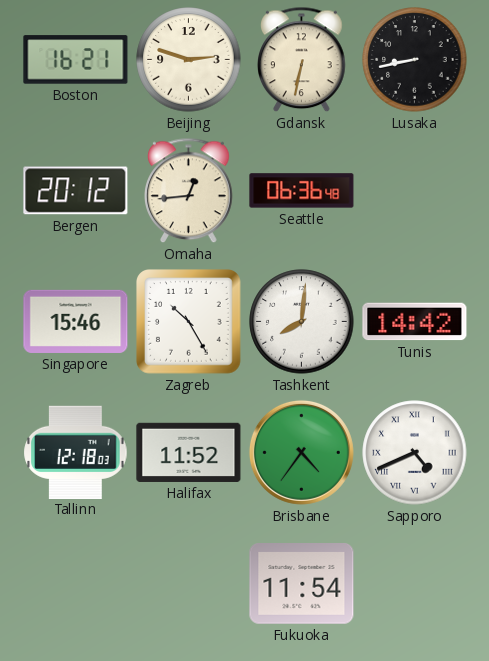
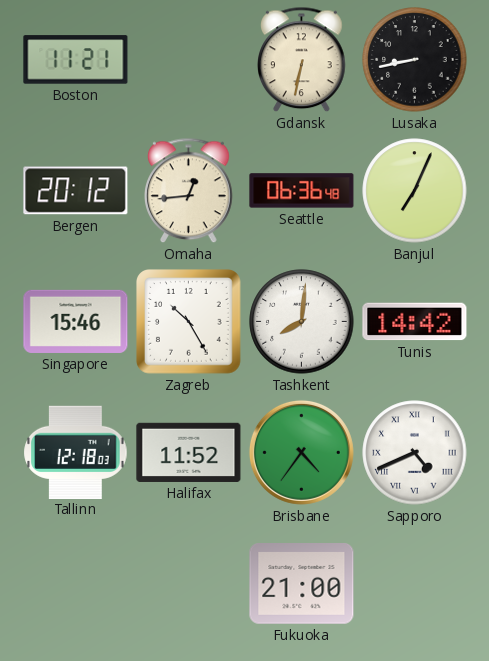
Boston: 16:21 -> 11:21 (76, 60)
Beijing: 2:48 -> none (189, 60)
Banjul: none -> 7:04 (415, 191)
Fukuoka: 11:54 -> 21:00 (302, 584)
